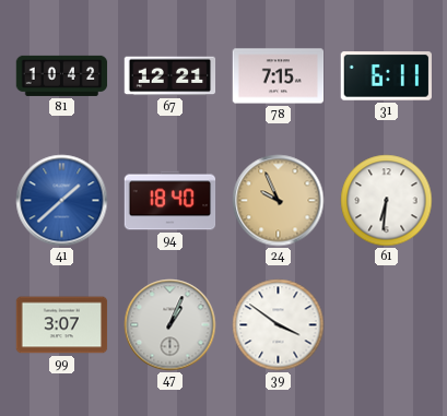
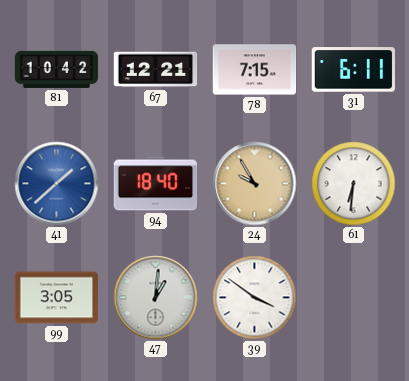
24: 9:56 -> 9:55 (255, 184)
99: 3:07 -> 3:05 (57, 298)
47: 1:04 -> 1:01 (156, 298)
